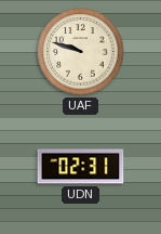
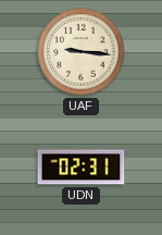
UAF: 9:48 -> 9:16 (82, 52)
